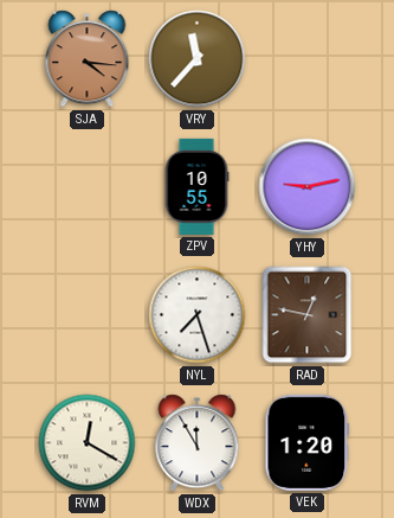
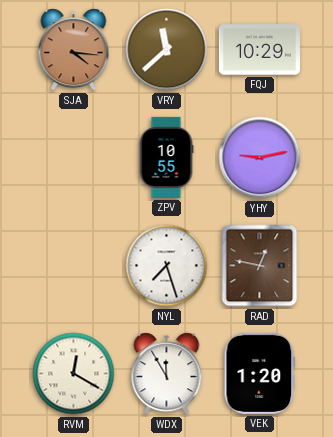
VRY: 11:37 -> 11:38 (167, 50)
FQJ: none -> 10:29 (259, 50)
